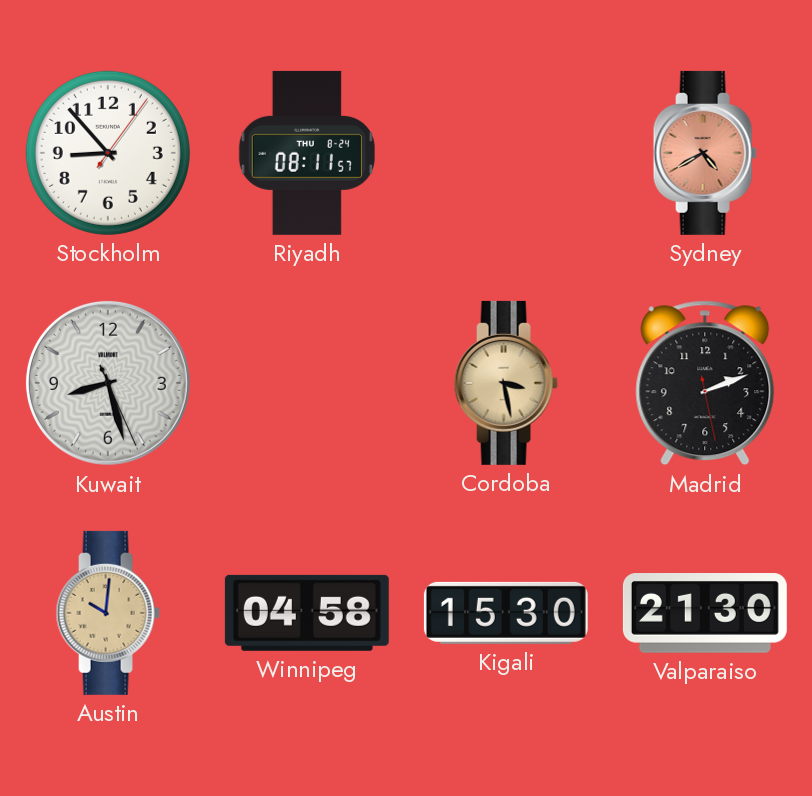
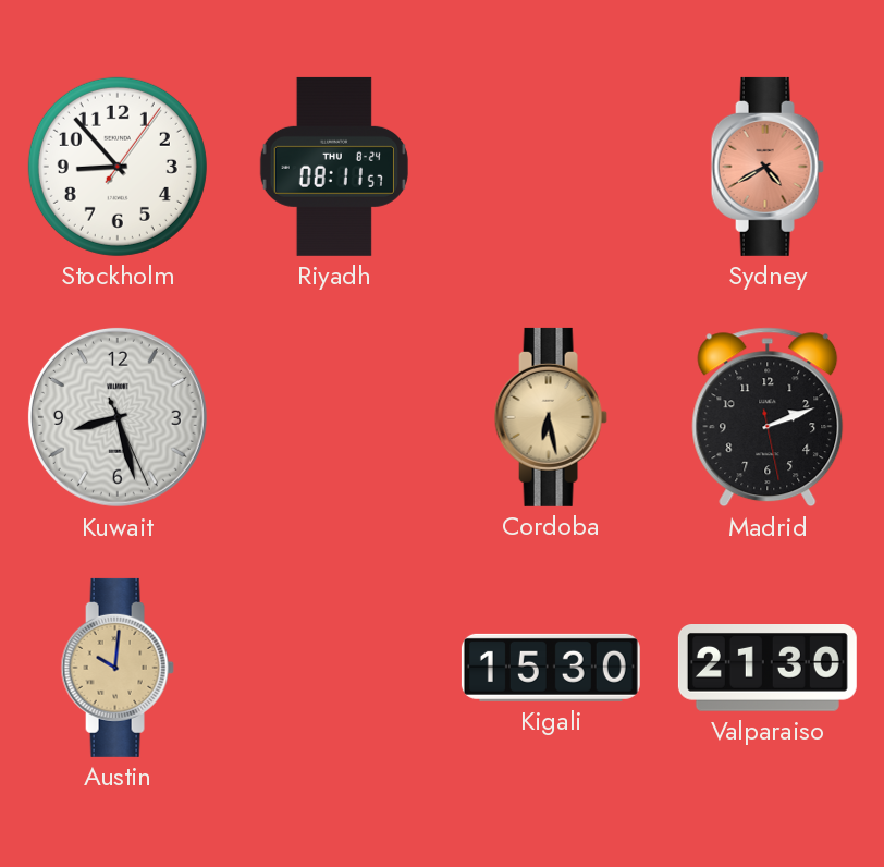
Cordoba: 3:28 -> 6:28 (551, 417)
Winnipeg: 04:58 -> none (307, 613)
